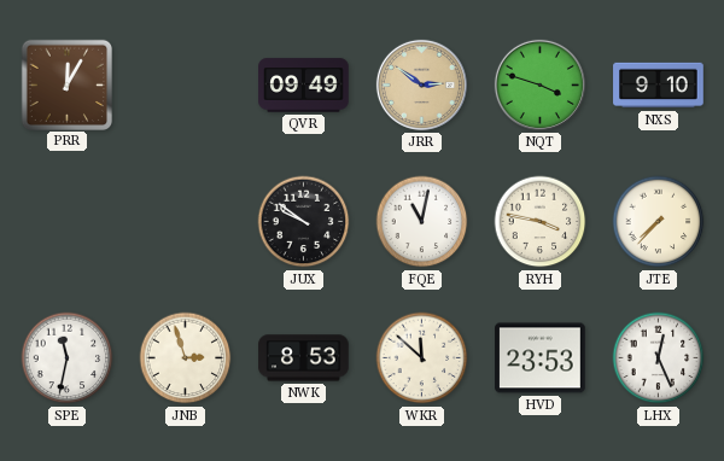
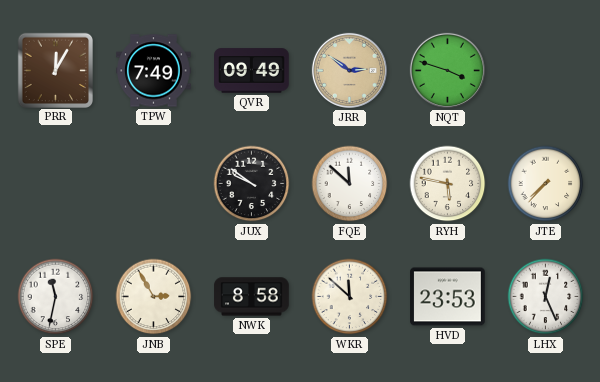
TPW: none -> 7:49 (154, 71)
NXS: 9:10 -> none (659, 86)
FQE: 11:02 -> 11:52 (350, 184)
RYH: 3:47 -> 5:47 (448, 184)
JNB: 2:57 -> 2:55 (154, 297)
NWK: 8:53 -> 8:58 (252, 297)
